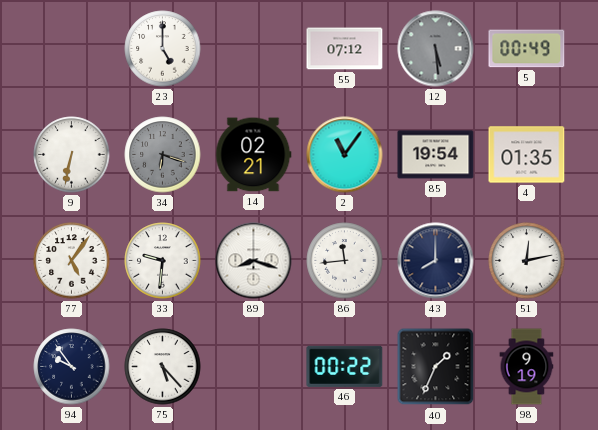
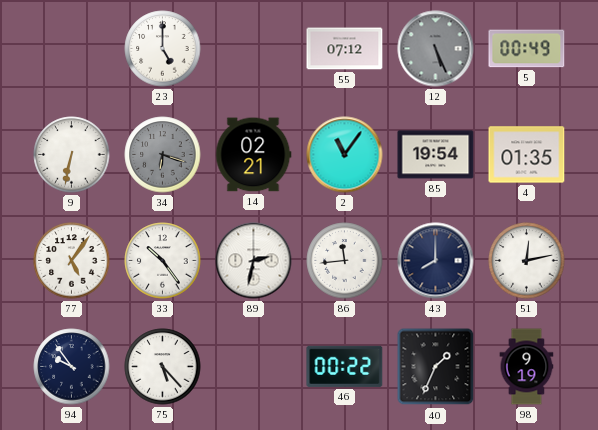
12: 5:29 -> 5:26 (436, 49)
33: 9:31 -> 10:24 (163, 261)
89: 8:18 -> 2:32 (254, 261)
